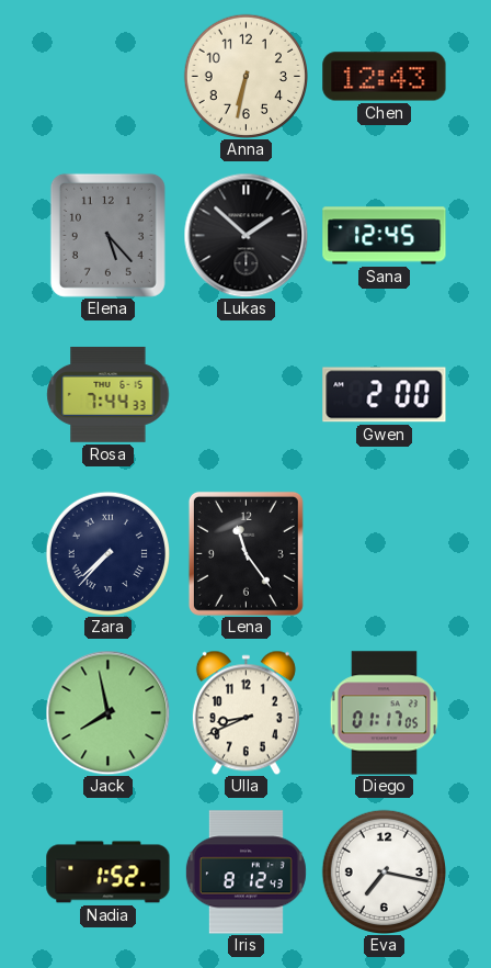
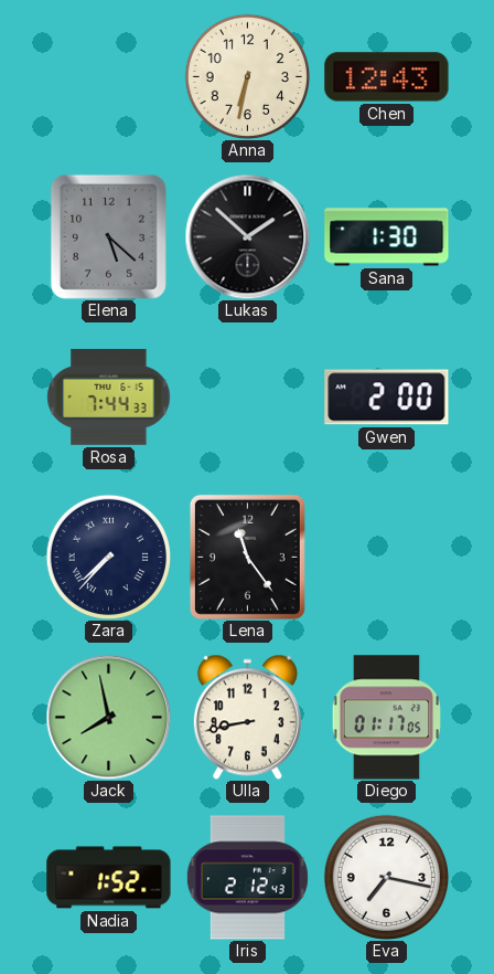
Elena: 5:23 -> 5:22 (108, 236)
Sana: 12:45 -> 1:30 (387, 237)
Ulla: 8:41 -> 8:43 (247, 717)
Iris: 8:12 -> 2:12 (247, 878)
